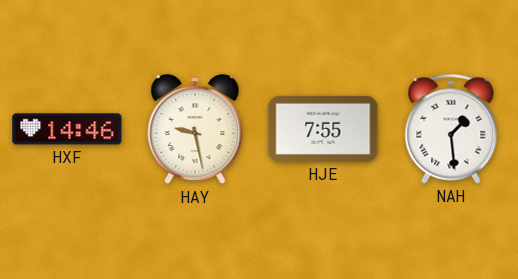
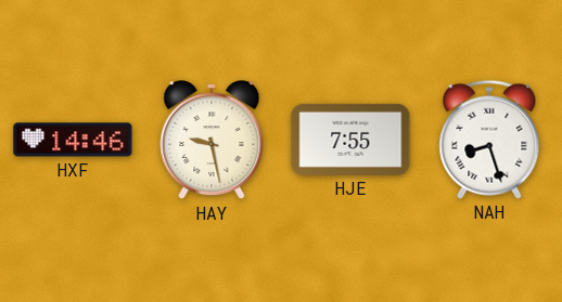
NAH: 1:29 -> 8:27 (489, 140)
